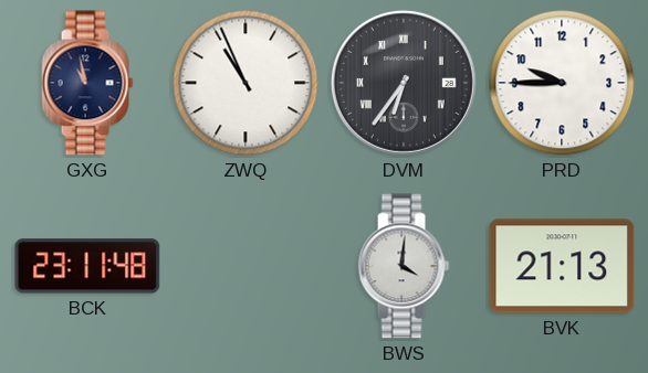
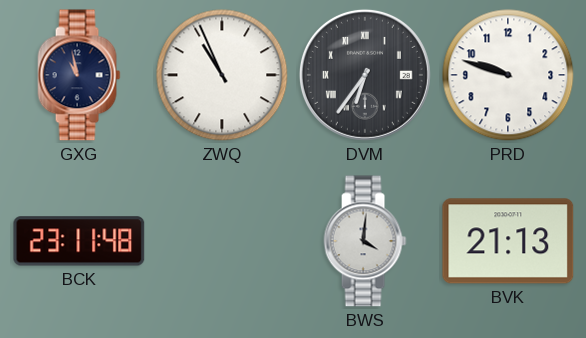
PRD: 9:45 -> 9:48 (508, 75)
